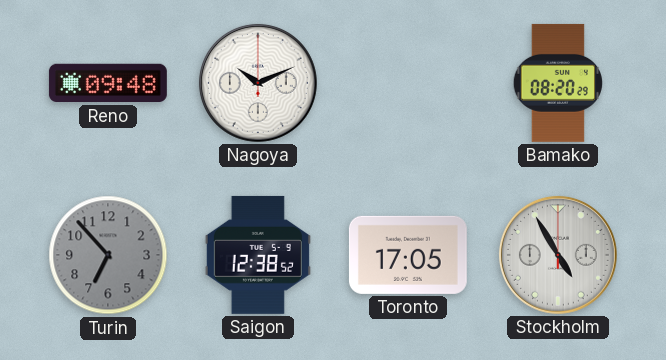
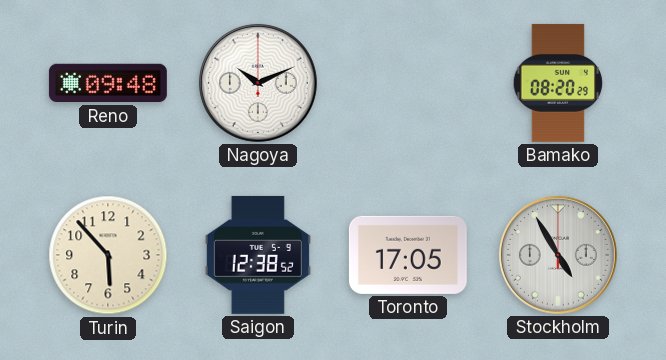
Turin: 6:53 -> 5:53 (108, 255)
Turin dial: grey -> cream (108, 255)
